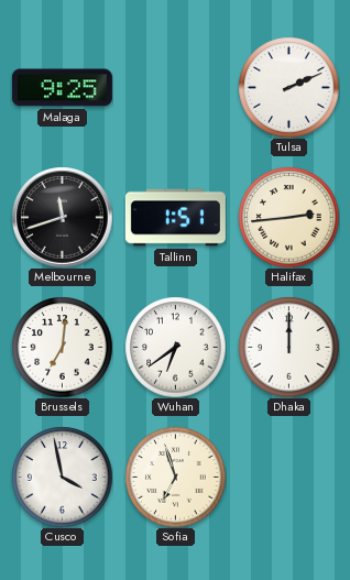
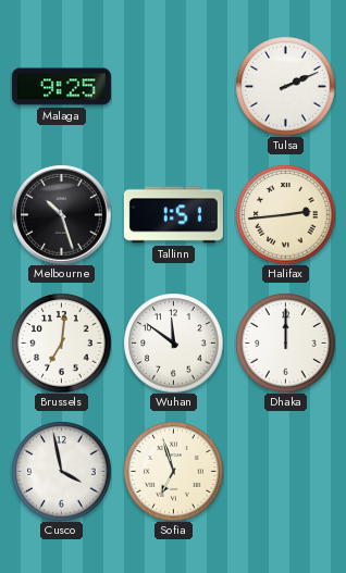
Melbourne: 11:42 -> 10:27 (61, 214)
Wuhan: 6:39 -> 11:51 (173, 342)
